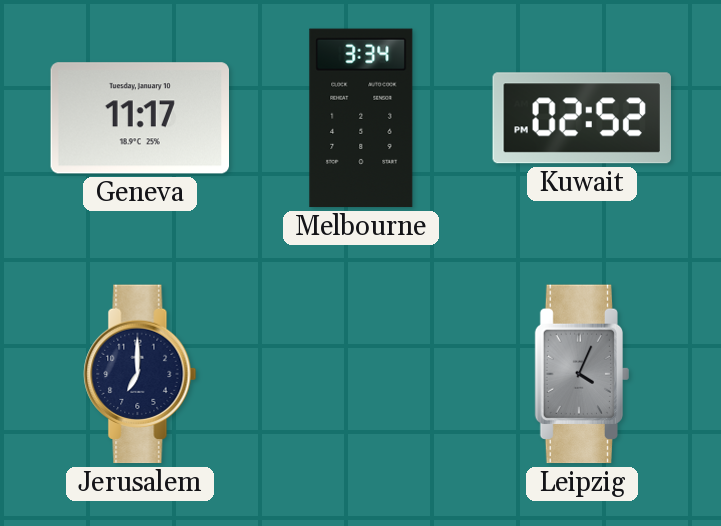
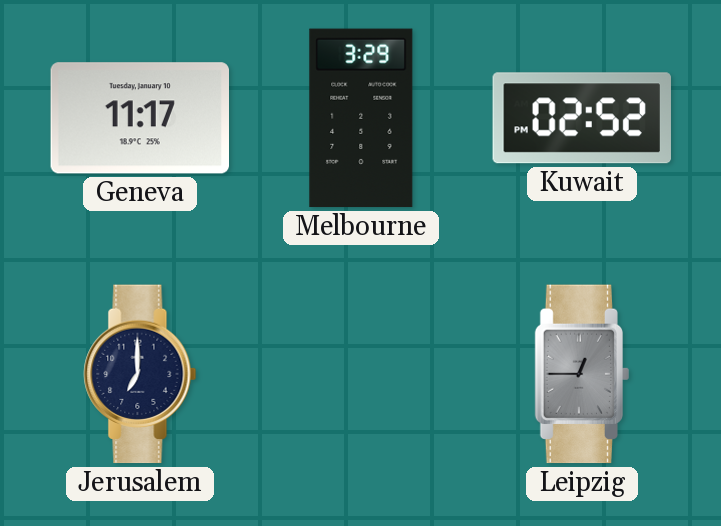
Melbourne: 3:34 -> 3:29 (361, 118)
Leipzig: 4:04 -> 12:45 (581, 374)
